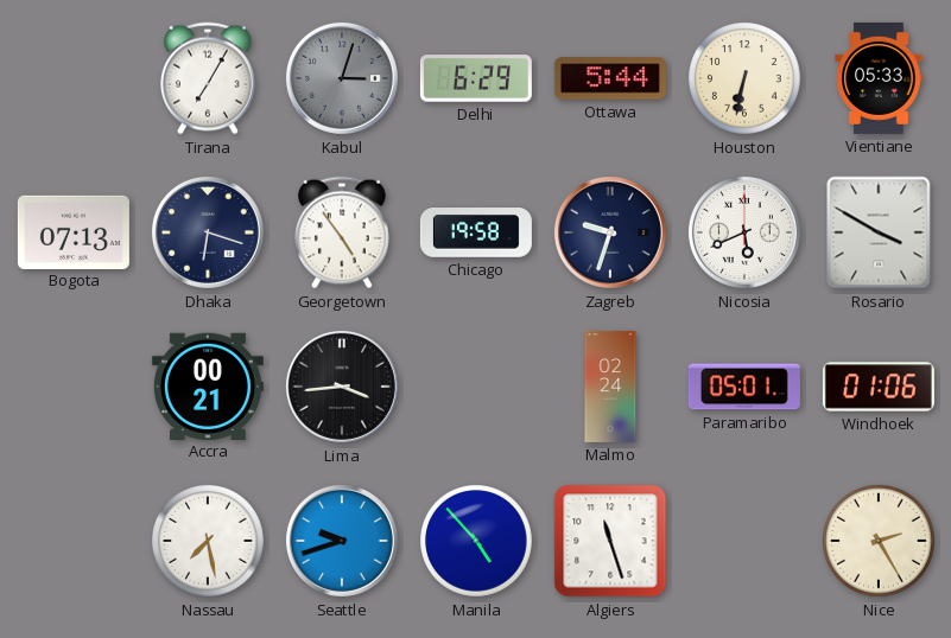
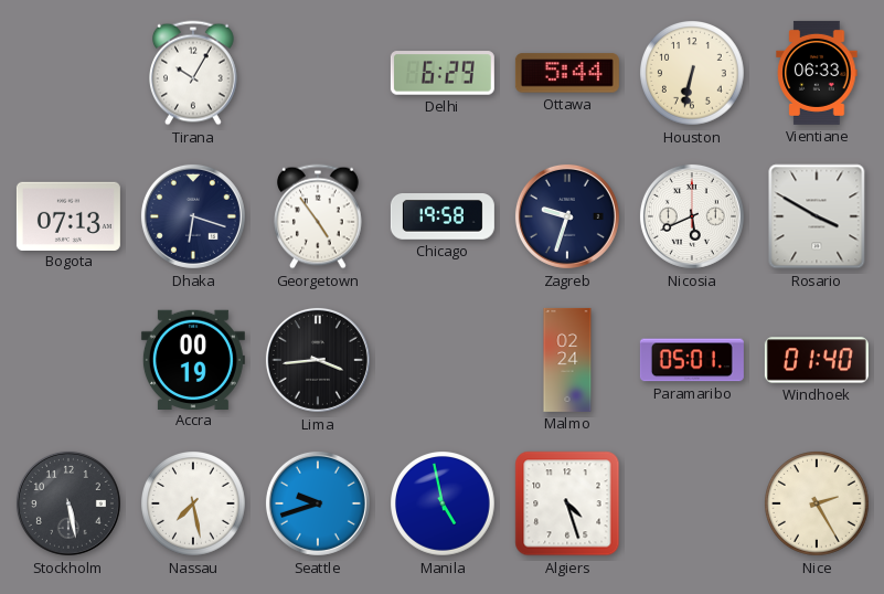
Tirana: 7:05 -> 10:05 (194, 73)
Kabul: 3:03 -> none (342, 78)
Vientiane: 05:33 -> 06:33 (817, 73)
Accra: 00:21 -> 00:19 (193, 359)
Windhoek: 01:06 -> 01:40 (817, 360)
Stockholm: none -> 5:28 (68, 503)
Manila: 4:53 -> 4:58 (444, 505)
Algiers: 11:27 -> 4:27 (567, 503)
